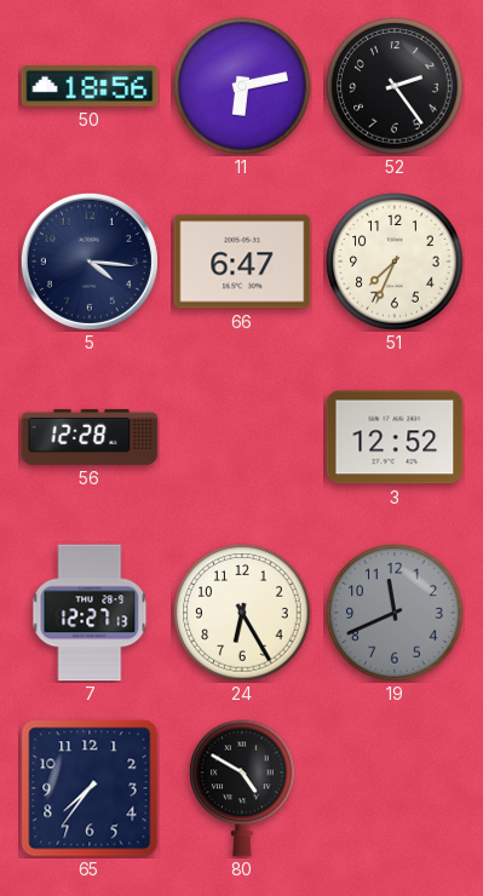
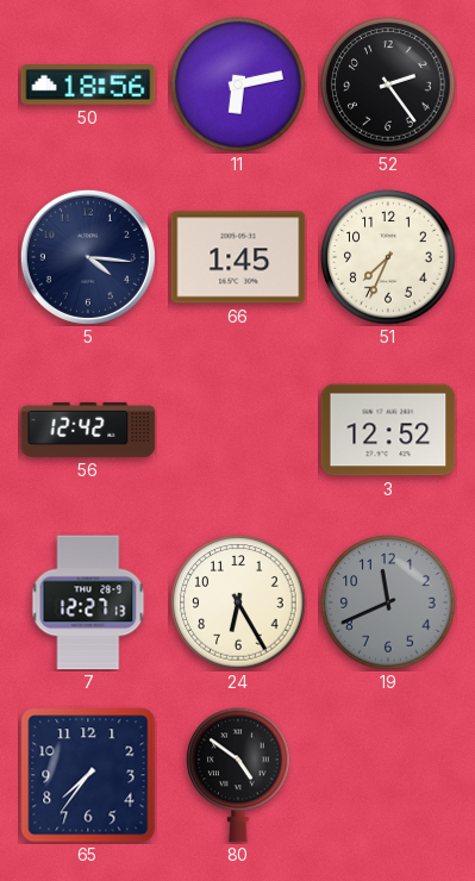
66: 6:47 -> 1:45 (238, 257)
56: 12:28 -> 12:42 (88, 430)
80: 4:50 -> 4:51 (238, 775)
